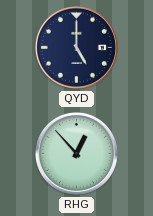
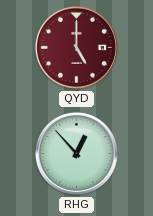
QYD dial: navy -> burgundy (76, 47)
